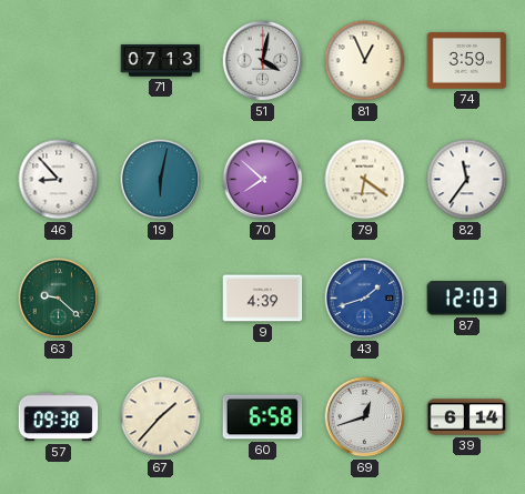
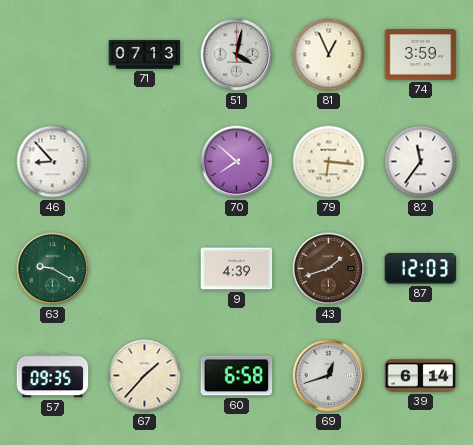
19: 6:02 -> none (161, 180)
79: 6:21 -> 6:16 (329, 162)
63: 9:22 -> 9:20 (53, 269)
43 dial: blue -> brown (329, 269)
57: 09:38 -> 09:35 (53, 376)
